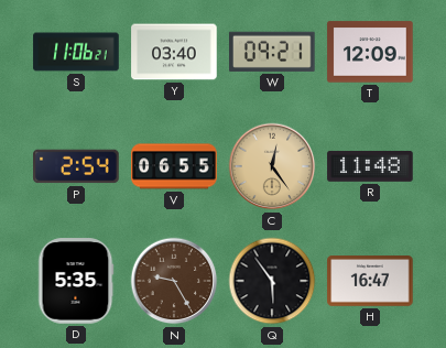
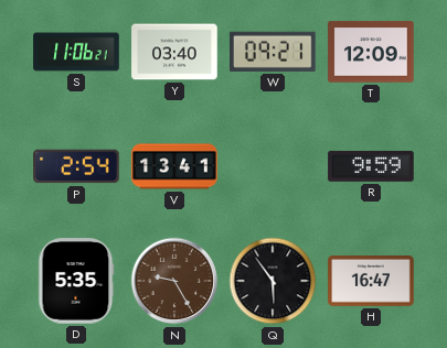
V: 06:55 -> 13:41 (174, 166)
C: 12:24 -> none (272, 166)
R: 11:48 -> 9:59 (371, 166)
